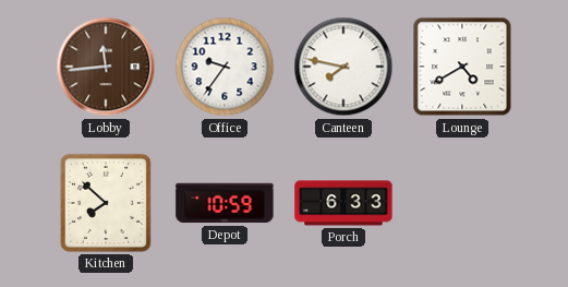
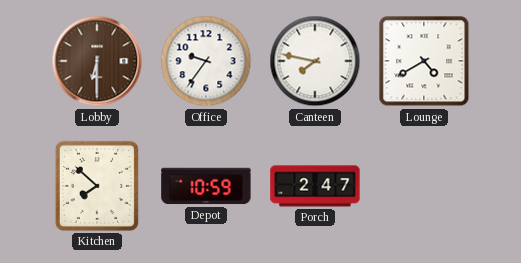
Lobby: 11:44 -> 6:30 (97, 61)
Porch: 6:33 -> 2:47 (315, 186)
